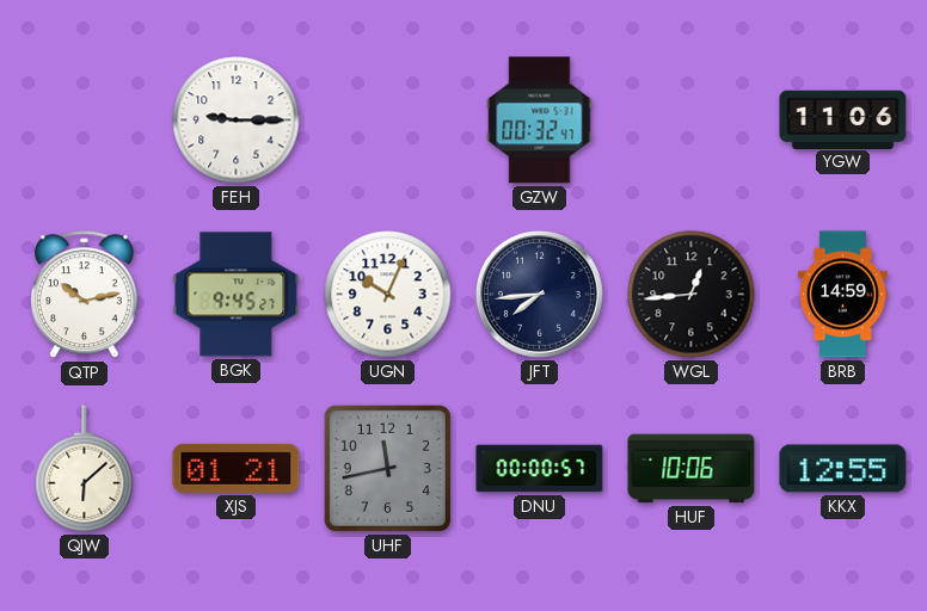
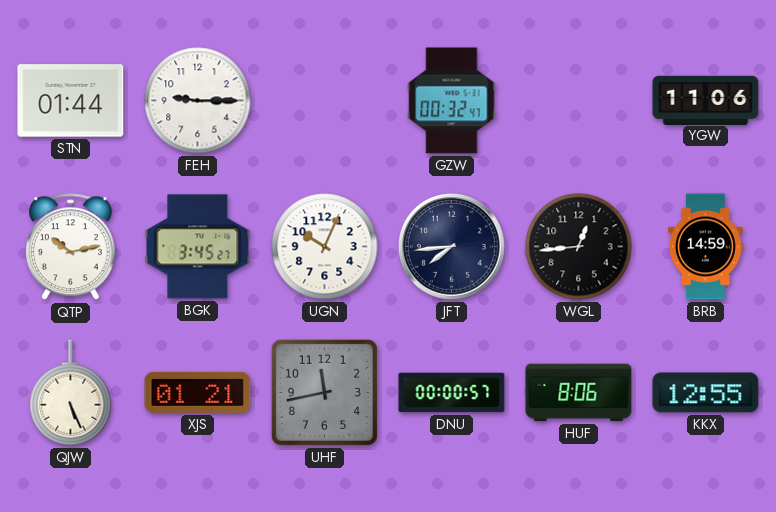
STN: none -> 01:44 (71, 101)
BGK: 9:45 -> 3:45 (198, 247)
QJW: 6:08 -> 5:26 (71, 393)
HUF: 10:06 -> 8:06 (579, 393)
